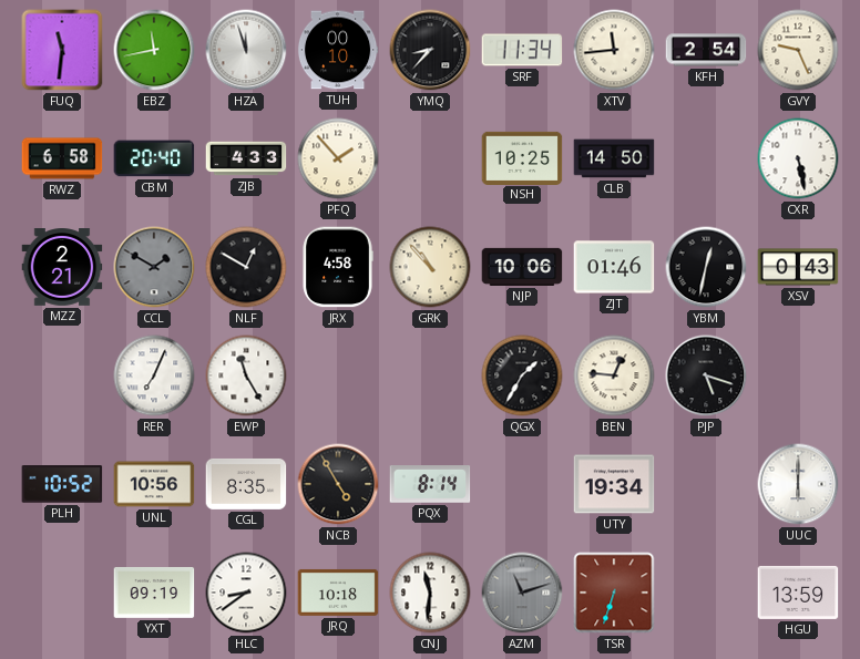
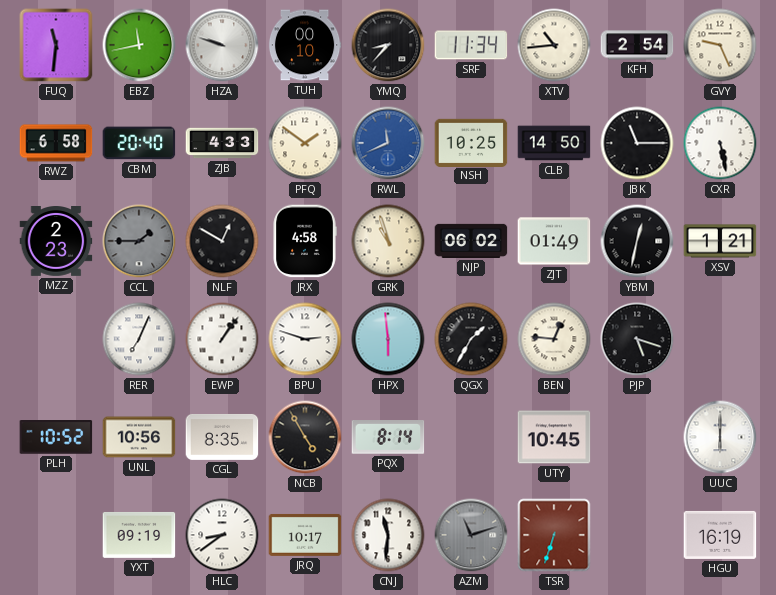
HZA: 11:57 -> 9:48 (222, 45)
XTV: 11:44 -> 10:44 (554, 45)
PFQ: 1:53 -> 1:51 (305, 143)
RWL: none -> 11:41 (388, 143)
JBK: none -> 11:15 (637, 143)
MZZ: 2:21 -> 2:23 (56, 242)
CCL: 1:50 -> 1:45 (139, 241)
GRK: 10:53 -> 10:57 (388, 241)
NJP: 10:06 -> 06:02 (471, 241)
ZJT: 01:46 -> 01:49 (554, 241)
XSV: 0:43 -> 1:21 (720, 241)
EWP: 11:25 -> 1:06 (222, 339)
BPU: none -> 2:48 (305, 339)
HPX: none -> 5:59 (388, 339)
UTY: 19:34 -> 10:45 (554, 437)
JRQ: 10:18 -> 10:17 (305, 535)
HGU: 13:59 -> 16:19 (720, 535)
